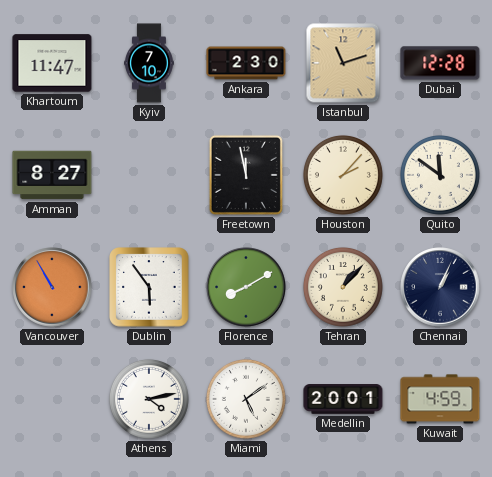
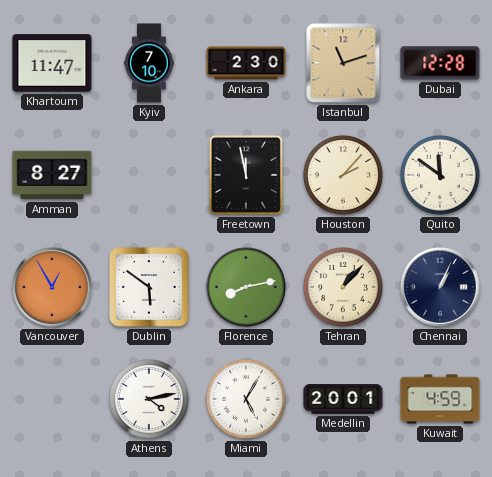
Vancouver: 10:55 -> 12:55 (52, 287)
Dublin: 5:54 -> 5:51 (149, 287)
Florence: 8:10 -> 8:13 (246, 287)
Miami: 5:09 -> 5:05 (246, 399)
